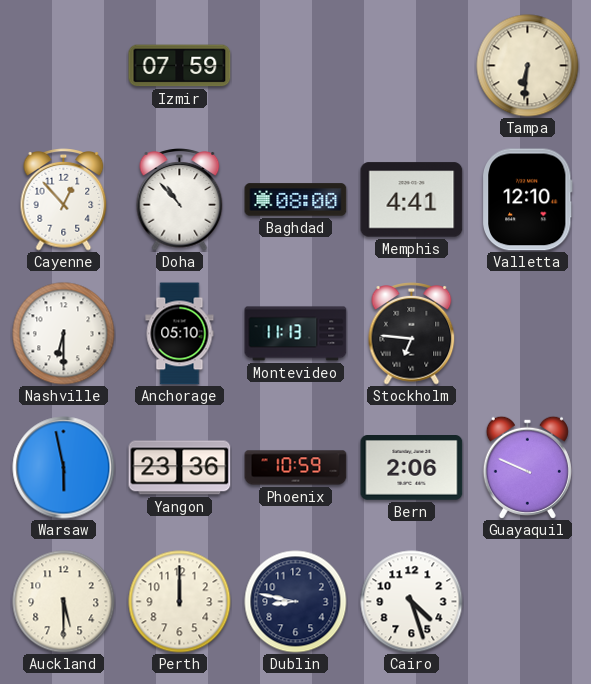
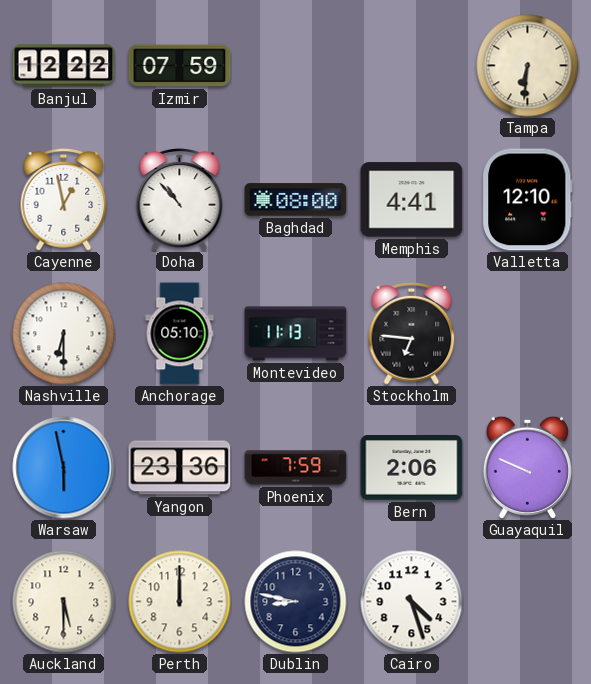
Banjul: none -> 12:22 (64, 66)
Cayenne: 12:53 -> 12:58 (64, 200)
Phoenix: 10:59 -> 7:59 (296, 468)
